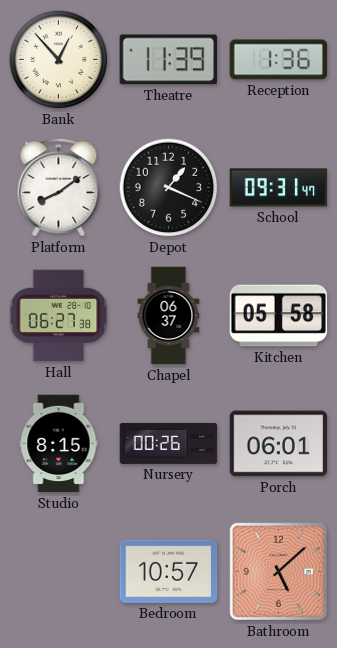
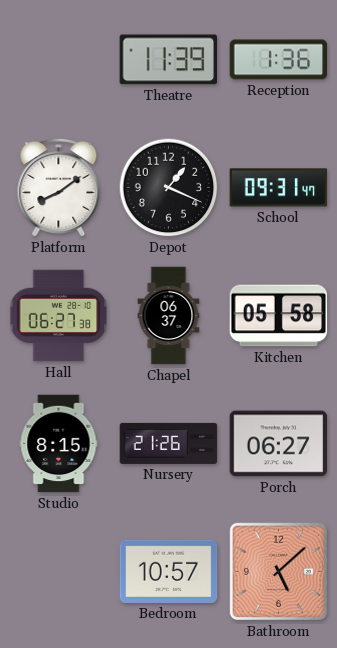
Bank: 12:53 -> none (59, 60)
Nursery: 00:26 -> 21:26 (169, 443)
Porch: 06:01 -> 06:27 (279, 444)
